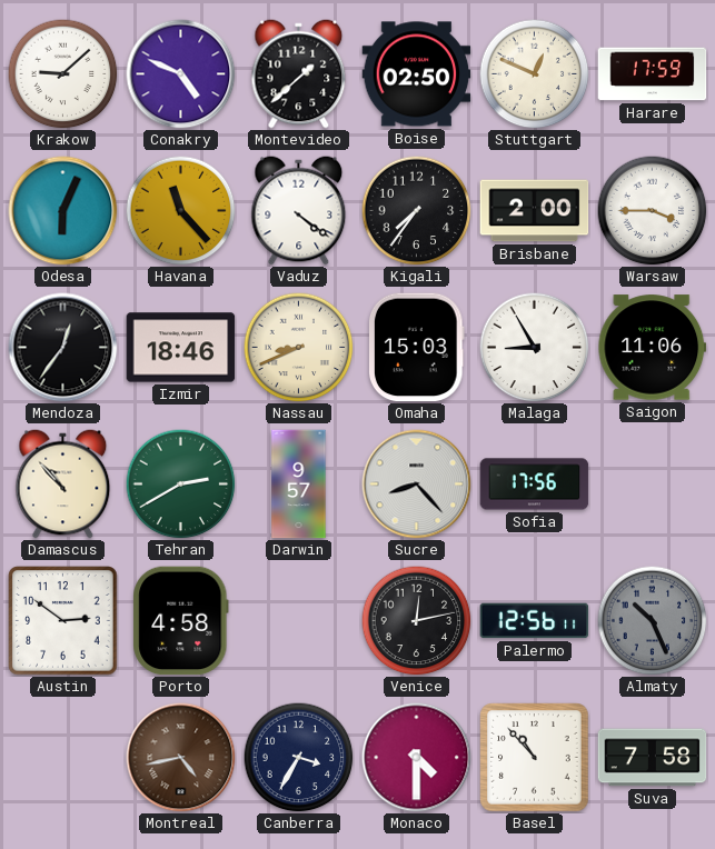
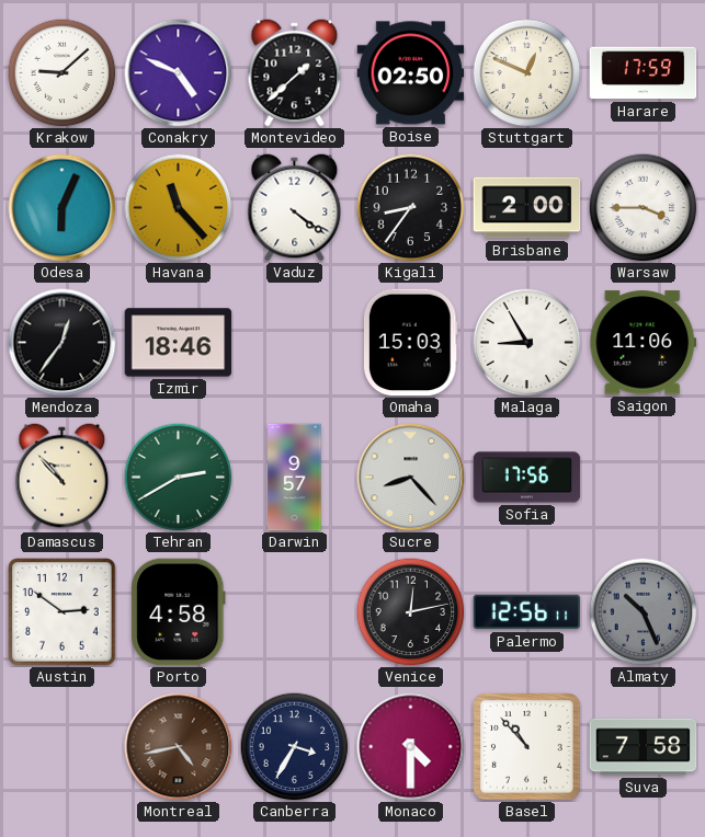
Kigali: 7:36 -> 8:36 (411, 208)
Nassau: 8:41 -> none (299, 348)
